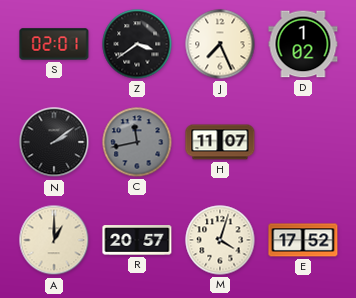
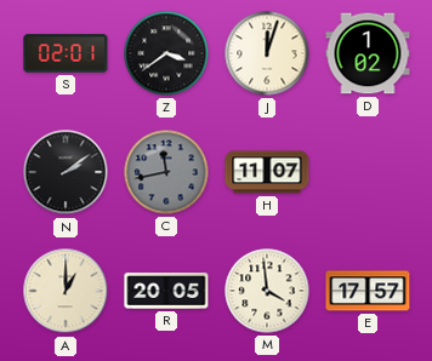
J: 7:26 -> 12:03 (267, 53)
R: 20:57 -> 20:05 (166, 291)
M: 4:03 -> 3:59 (267, 291)
E: 17:52 -> 17:57 (368, 291)
